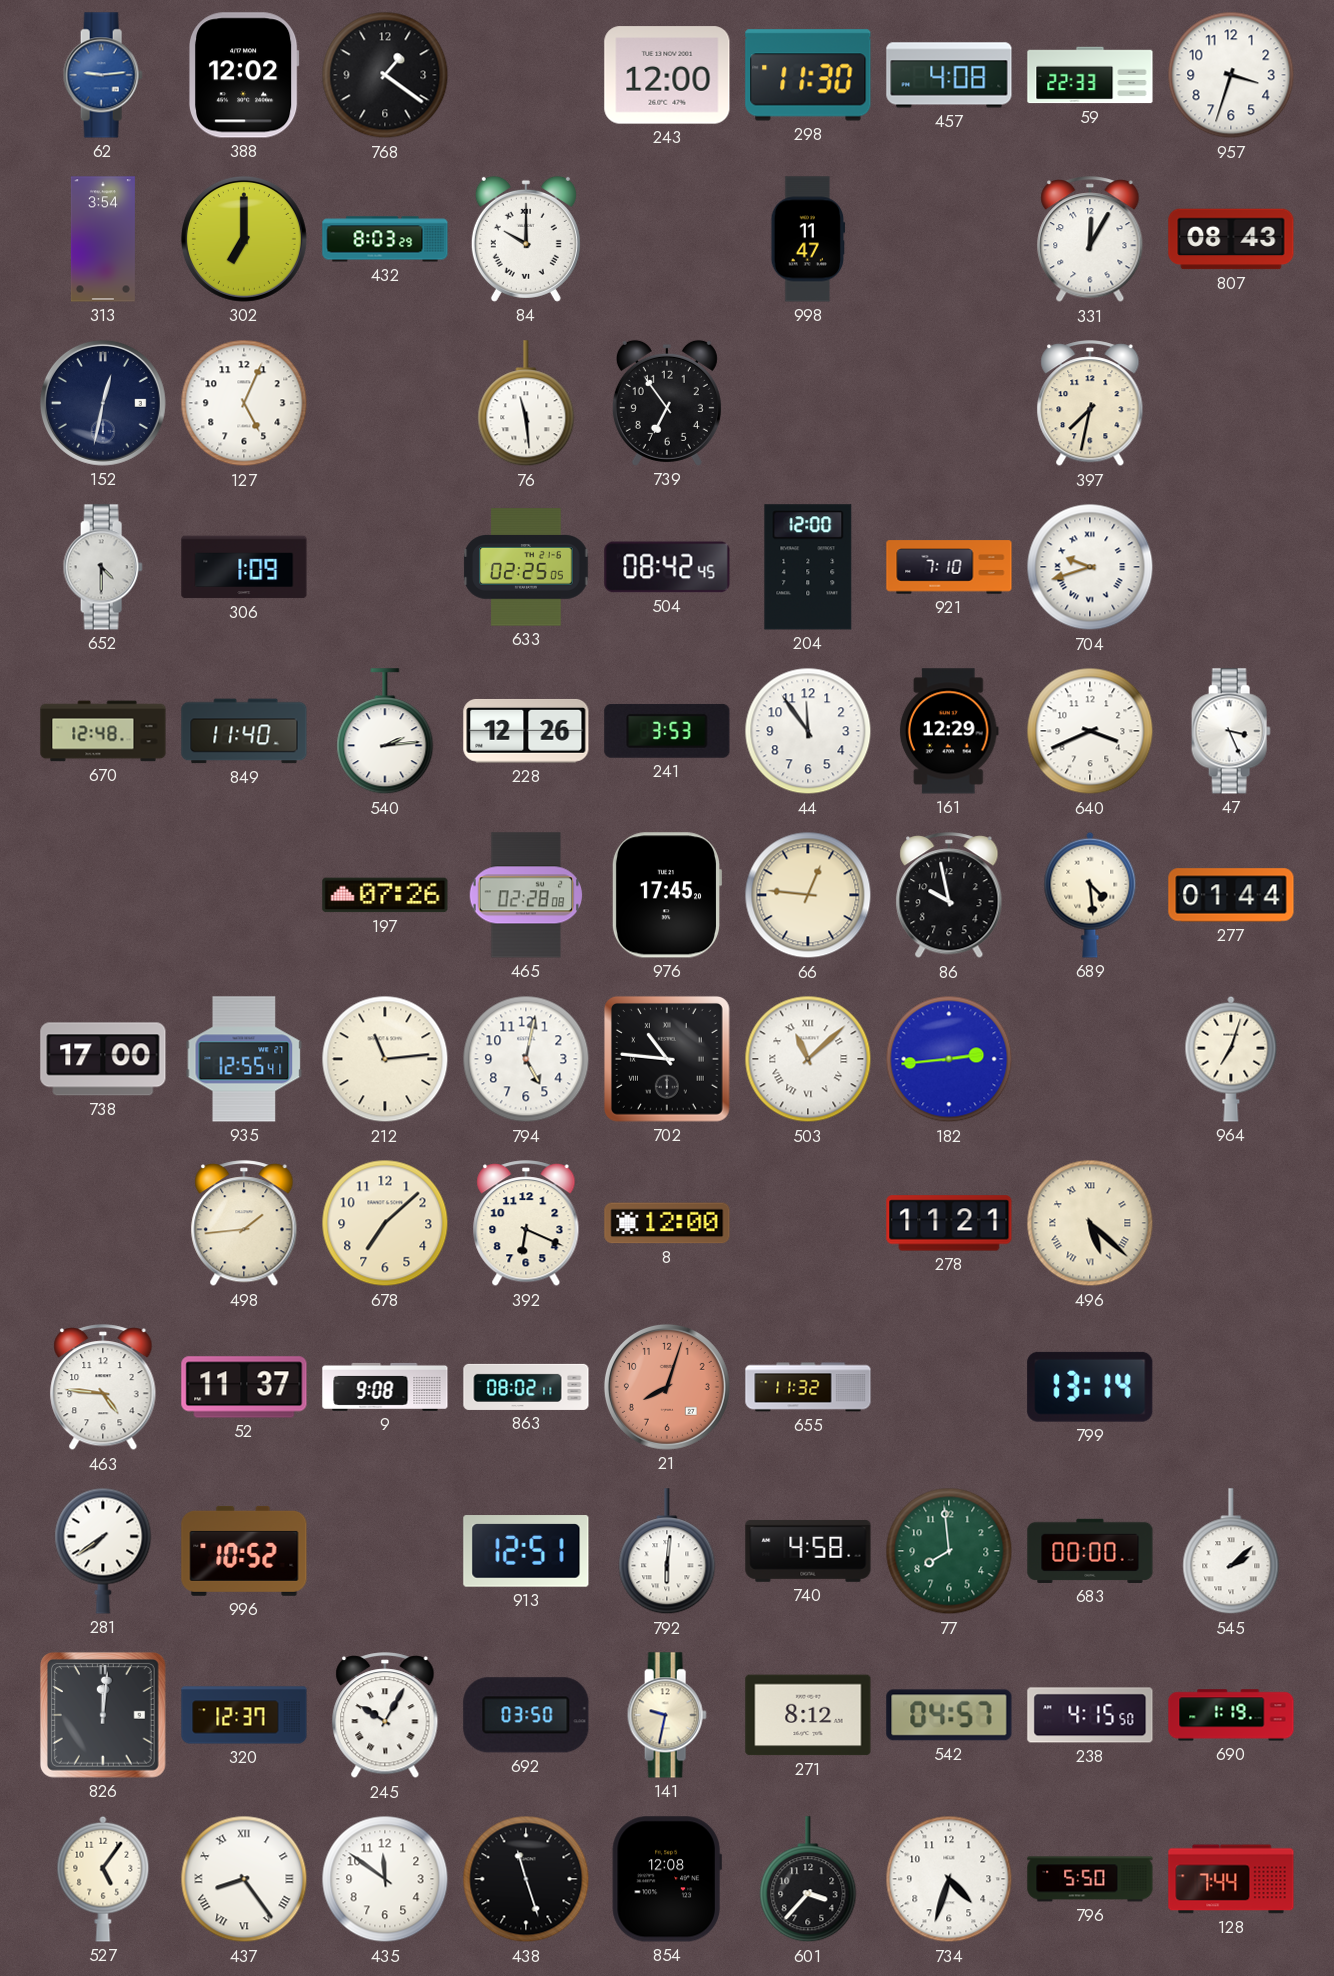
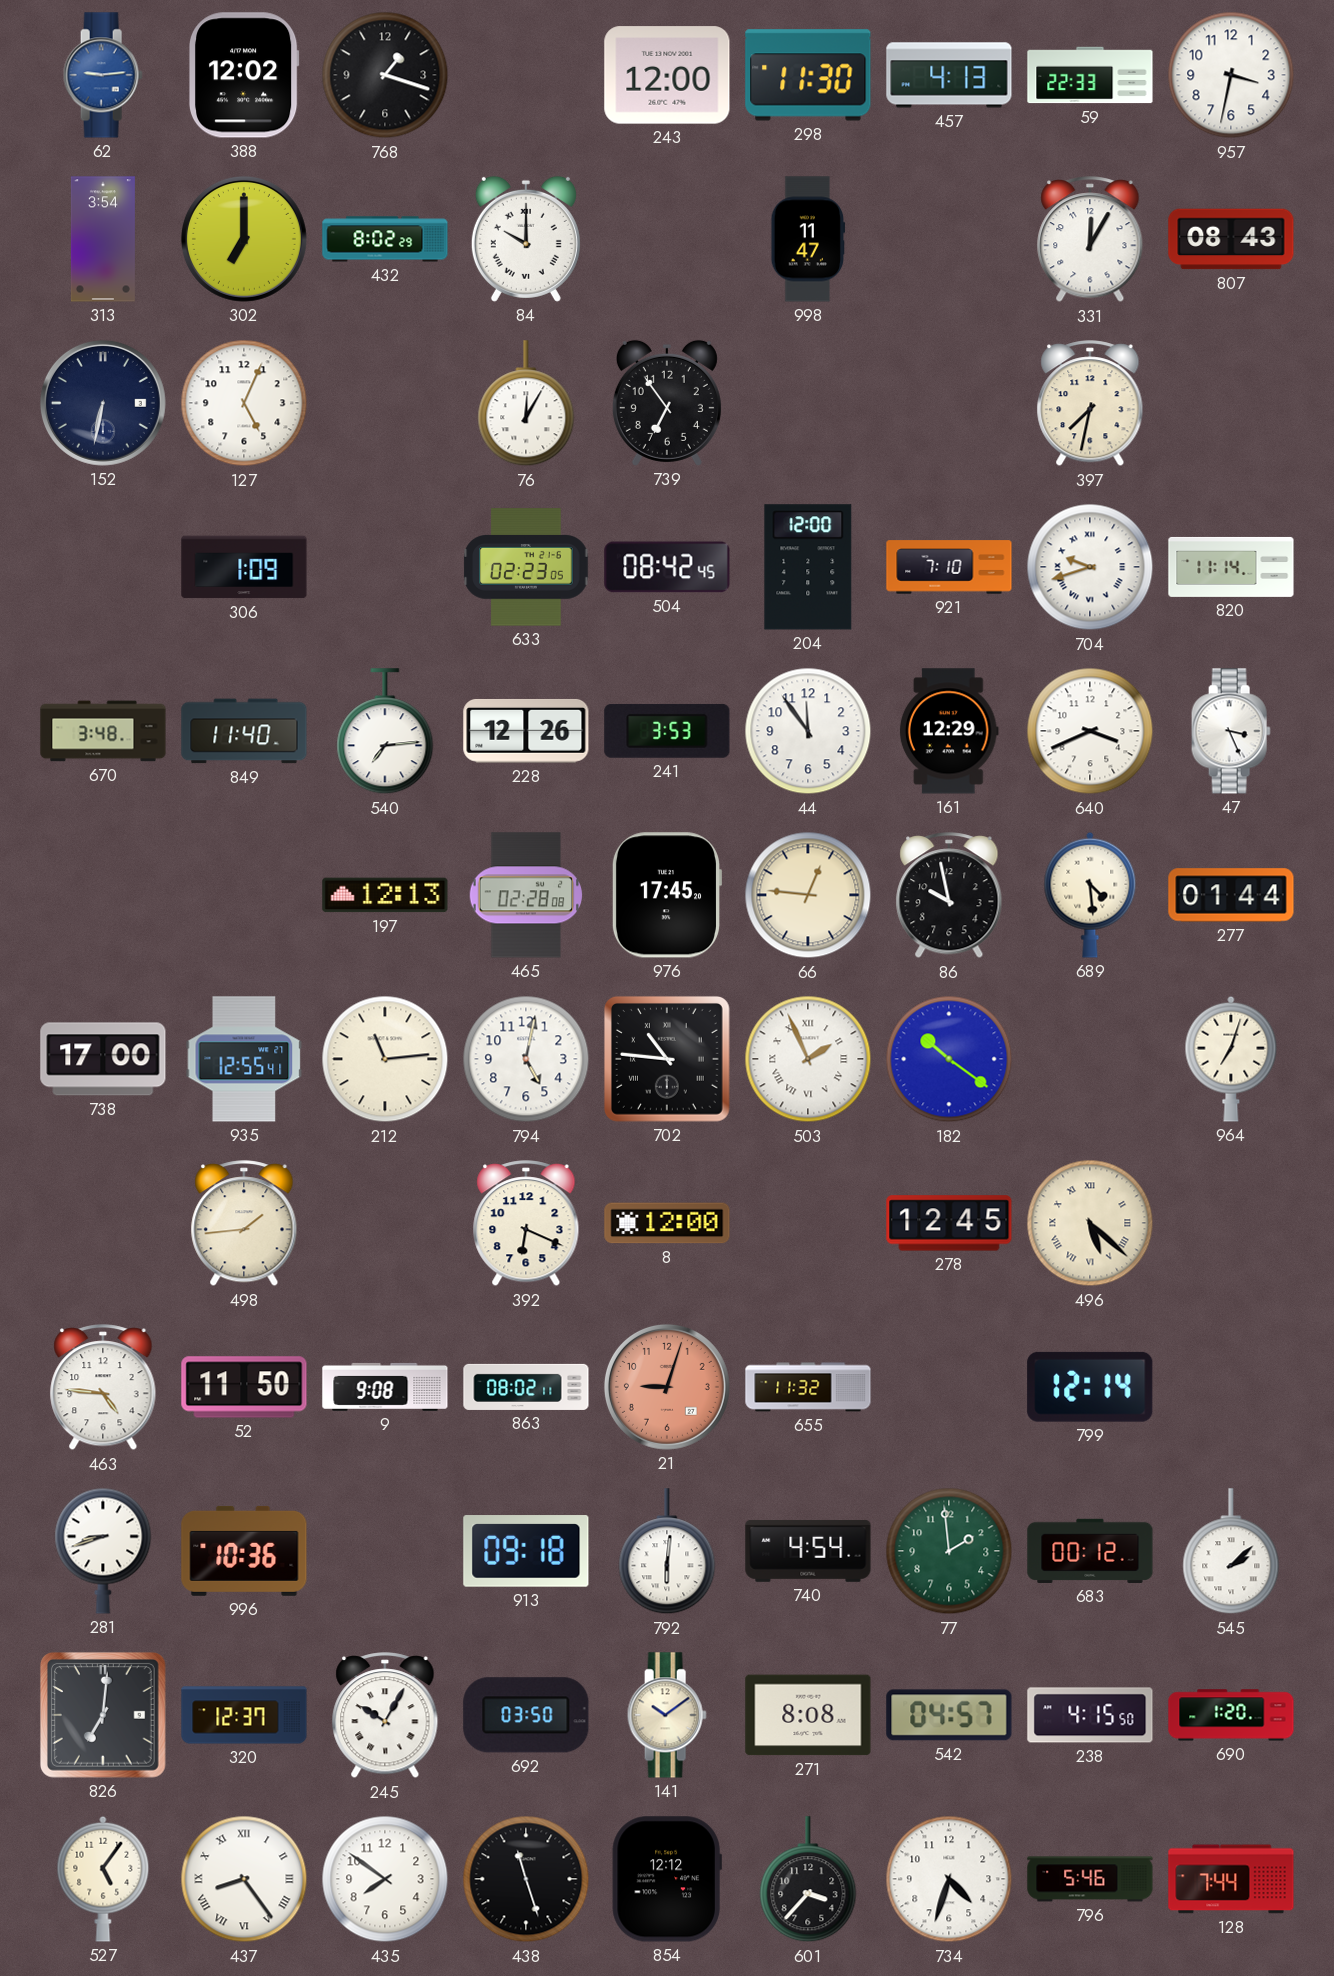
768: 1:21 -> 1:18 (385, 75)
457: 4:08 -> 4:13 (949, 75)
957: 3:33 -> 3:32 (1231, 75)
432: 8:03 -> 8:02 (385, 239)
152: 12:32 -> 6:32 (103, 403)
76: 11:29 -> 12:05 (526, 404)
652: 4:30 -> none (103, 567)
633: 02:25 -> 02:23 (526, 567)
820: none -> 11:14 (1231, 567)
670: 12:48 -> 3:48 (103, 731)
540: 2:14 -> 7:14 (385, 732)
197: 07:26 -> 12:13 (385, 895)
503: 11:08 -> 1:56 (808, 1059)
182: 2:44 -> 10:21 (949, 1059)
678: 7:08 -> none (385, 1223)
278: 11:21 -> 12:45 (949, 1223)
52: 11:37 -> 11:50 (244, 1387)
21: 8:03 -> 9:03 (667, 1387)
799: 13:14 -> 12:14 (1090, 1387)
281: 7:39 -> 8:42 (103, 1551)
996: 10:52 -> 10:36 (244, 1551)
913: 12:51 -> 09:18 (526, 1551)
740: 4:58 -> 4:54 (808, 1551)
77: 7:59 -> 1:59 (949, 1551)
683: 00:00 -> 00:12 (1090, 1551)
826: 12:01 -> 7:01 (103, 1715)
141: 9:32 -> 10:09 (667, 1715)
271: 8:12 -> 8:08 (808, 1715)
690: 1:19 -> 1:20 (1231, 1715)
435: 11:51 -> 7:51 (385, 1879)
854: 12:08 -> 12:12 (667, 1879)
796: 5:50 -> 5:46 (1090, 1879)
